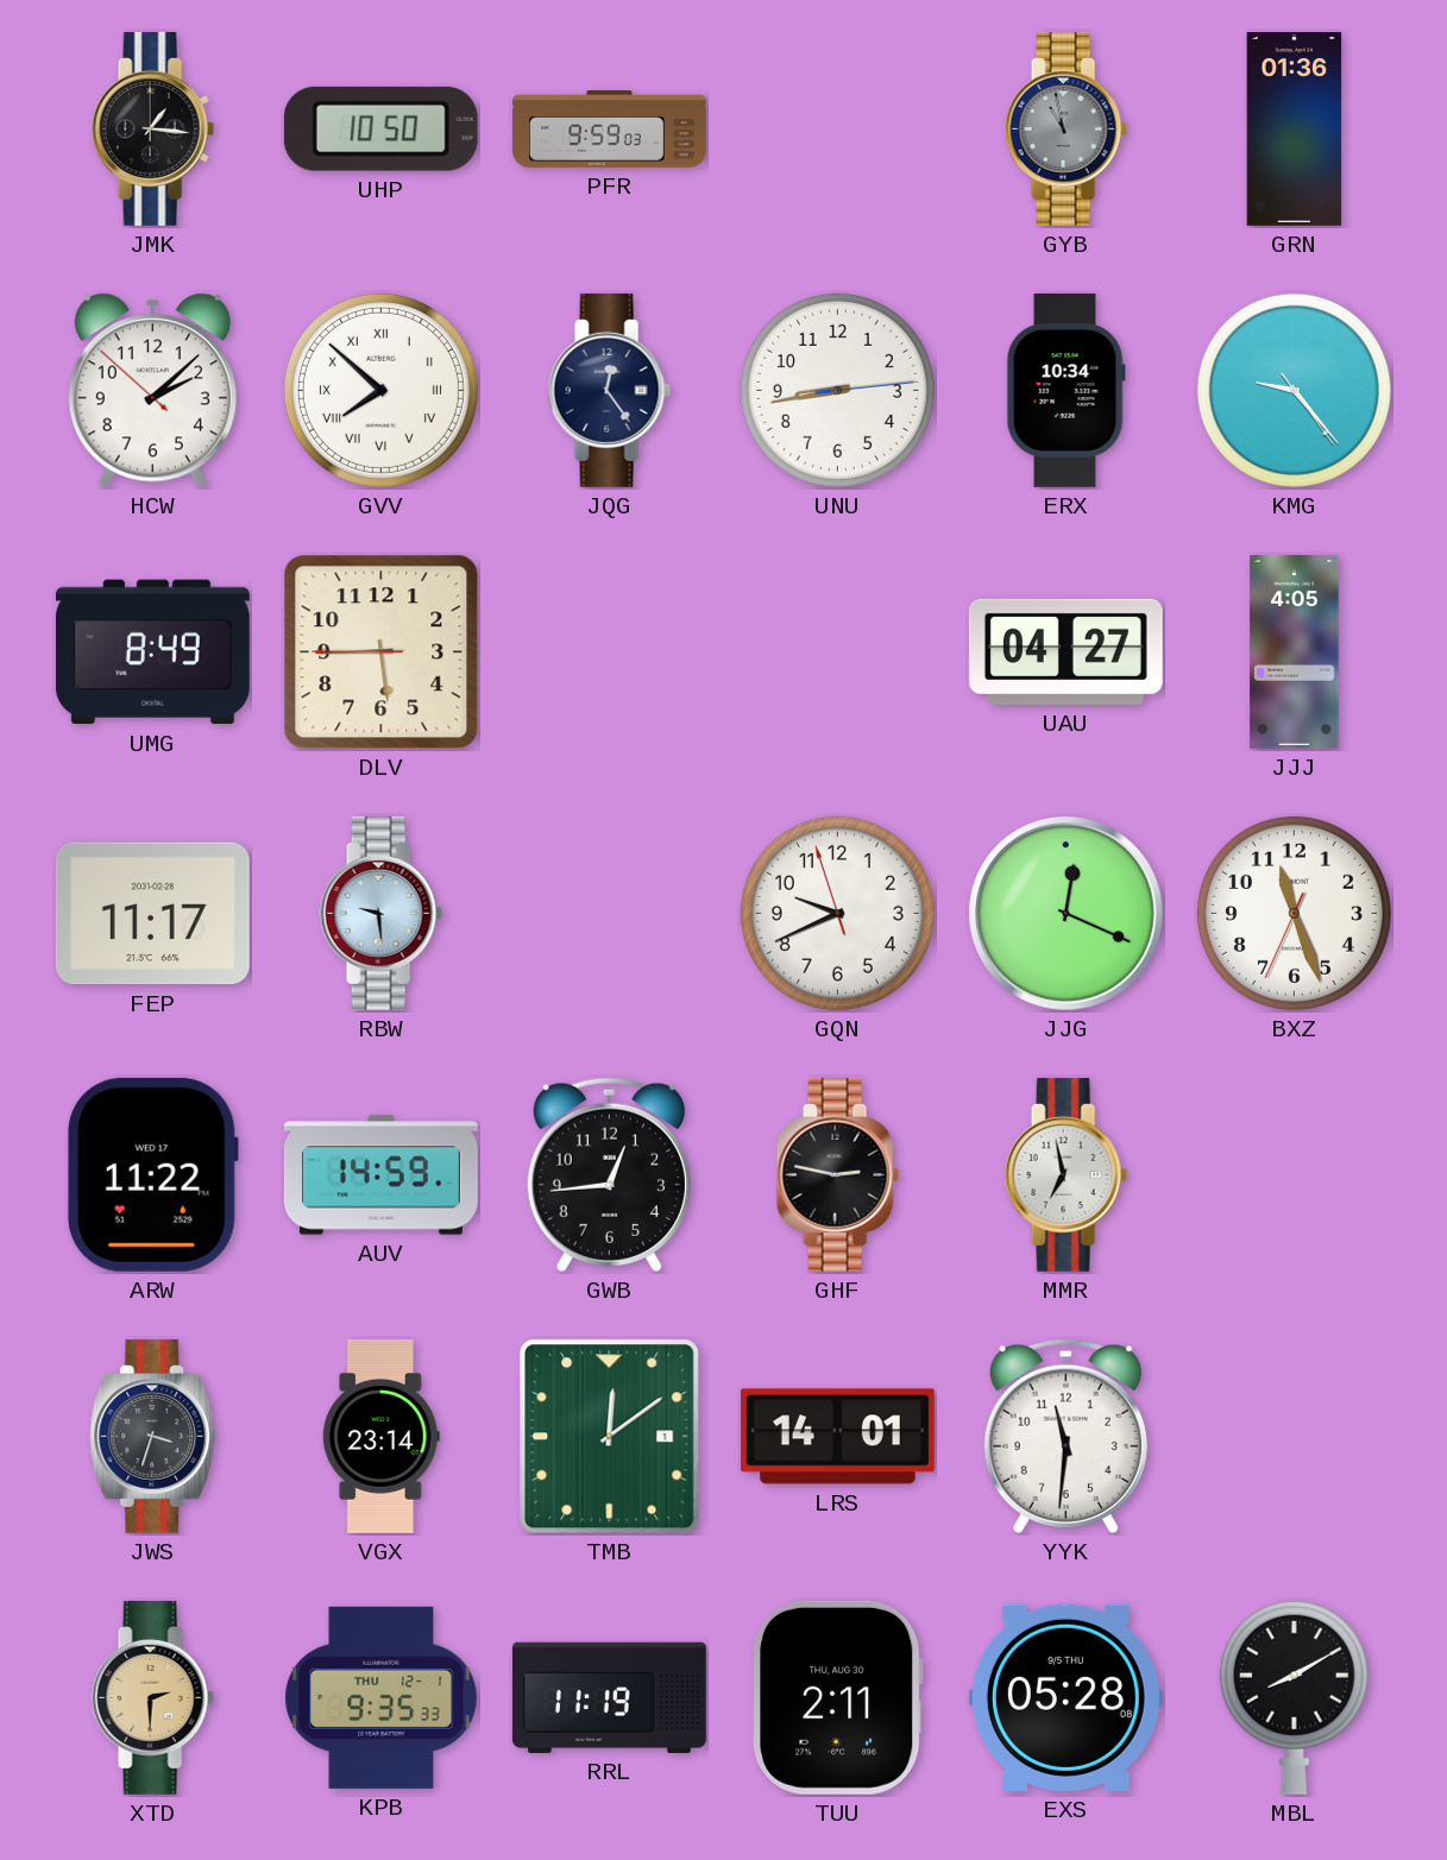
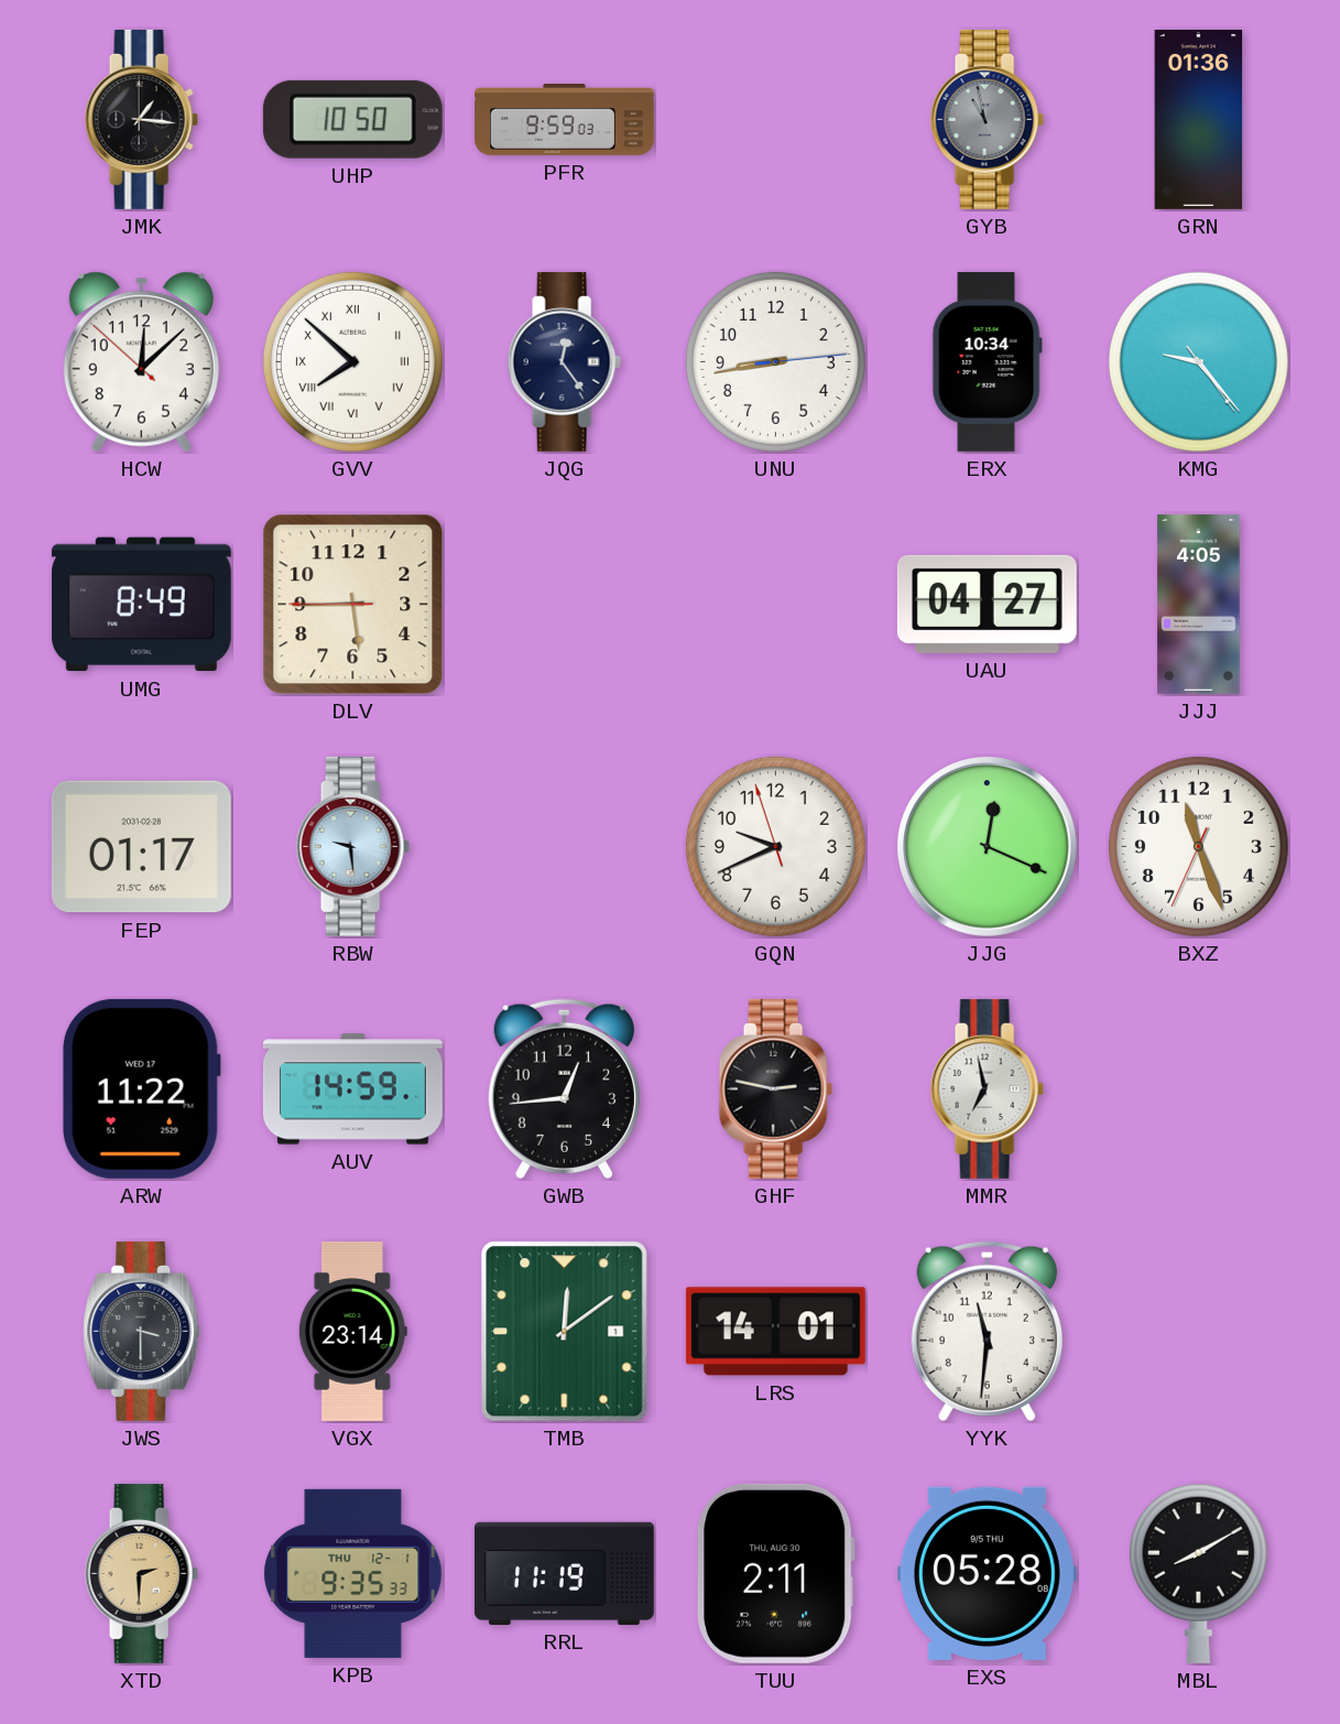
HCW: 2:07 -> 12:07 (141, 362)
FEP: 11:17 -> 01:17 (141, 847)
JWS: 3:33 -> 3:30 (142, 1331)
